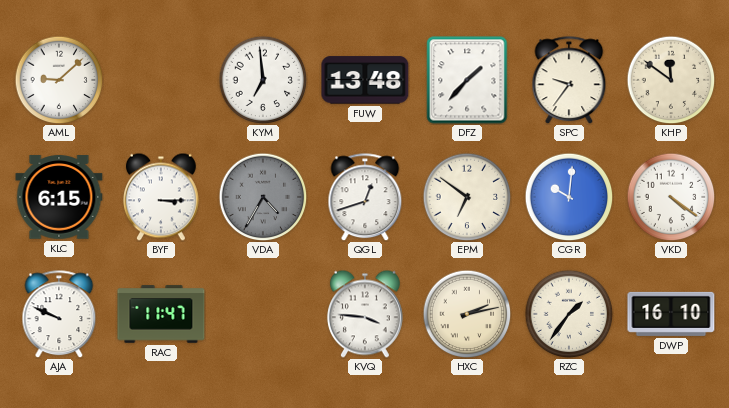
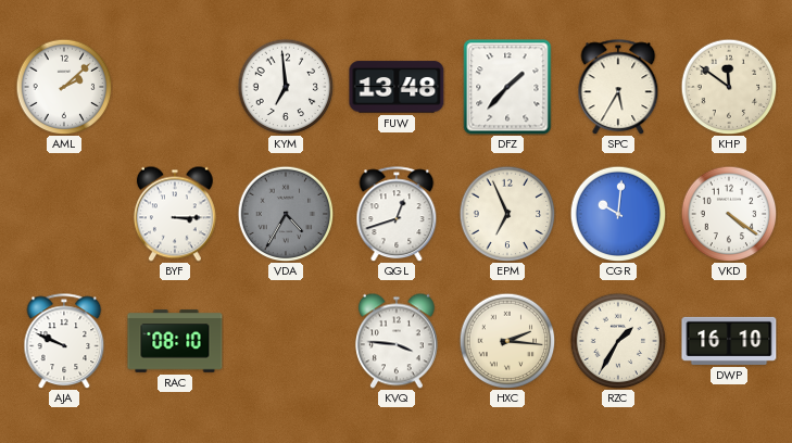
AML: 9:08 -> 2:08 (64, 87)
SPC: 9:36 -> 5:35 (618, 87)
KLC: 6:15 -> none (59, 197)
EPM: 6:51 -> 6:56 (507, 214)
RAC: 11:47 -> 08:10 (175, 341)
HXC: 2:13 -> 2:16 (507, 341)
RZC: 1:36 -> 1:35 (618, 341)
